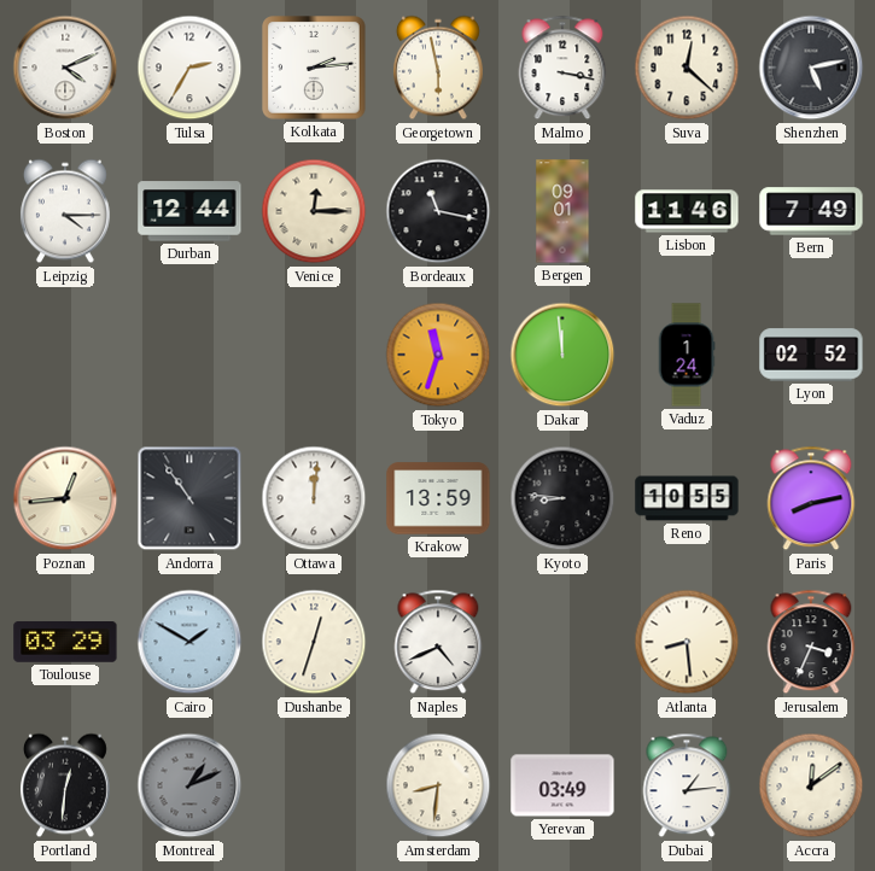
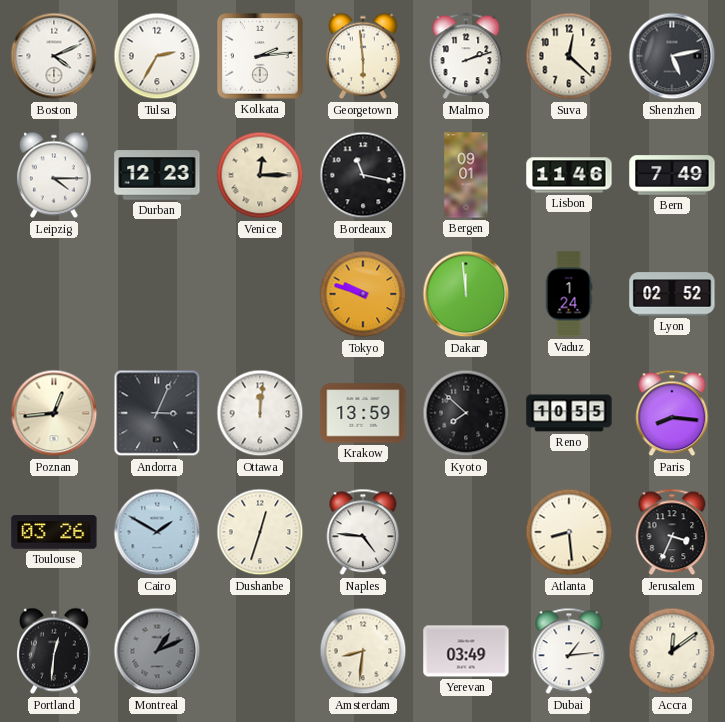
Georgetown: 5:58 -> 5:59 (363, 56)
Malmo: 3:17 -> 2:12 (466, 56)
Durban: 12:44 -> 12:23 (157, 175)
Tokyo: 11:33 -> 9:48 (363, 294)
Andorra: 10:54 -> 3:04 (157, 413)
Kyoto: 8:46 -> 7:52 (466, 413)
Paris: 8:13 -> 8:16 (672, 413)
Toulouse: 03:29 -> 03:26 (54, 533)
Naples: 4:41 -> 4:46 (363, 532)
